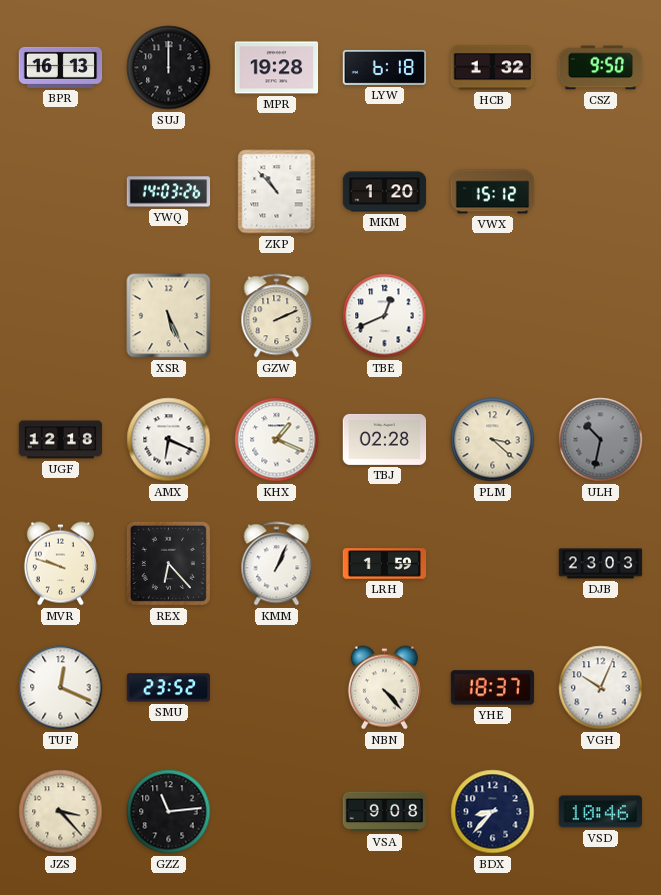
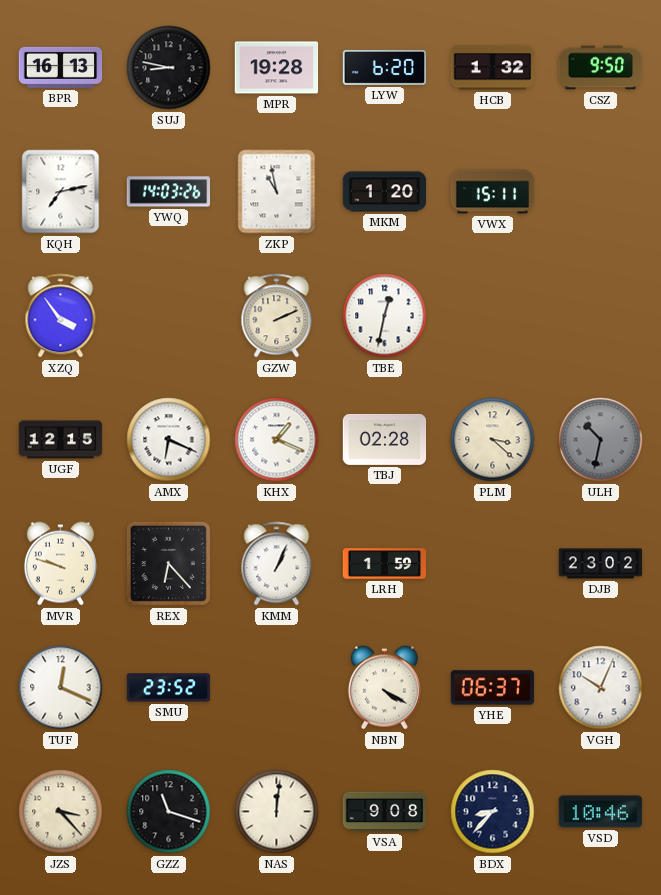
SUJ: 12:00 -> 8:47 (169, 68)
LYW: 6:18 -> 6:20 (385, 67)
KQH: none -> 7:13 (61, 192)
ZKP: 10:53 -> 10:58 (277, 192)
VWX: 15:12 -> 15:11 (493, 192)
XZQ: none -> 3:54 (61, 316)
XSR: 5:26 -> none (169, 316)
TBE: 12:41 -> 12:32 (385, 316)
UGF: 12:18 -> 12:15 (61, 440)
DJB: 23:03 -> 23:02 (601, 564)
NBN: 4:23 -> 4:20 (384, 688)
YHE: 18:37 -> 06:37 (493, 688)
GZZ: 11:14 -> 11:18 (169, 812)
NAS: none -> 12:01 (277, 812)
